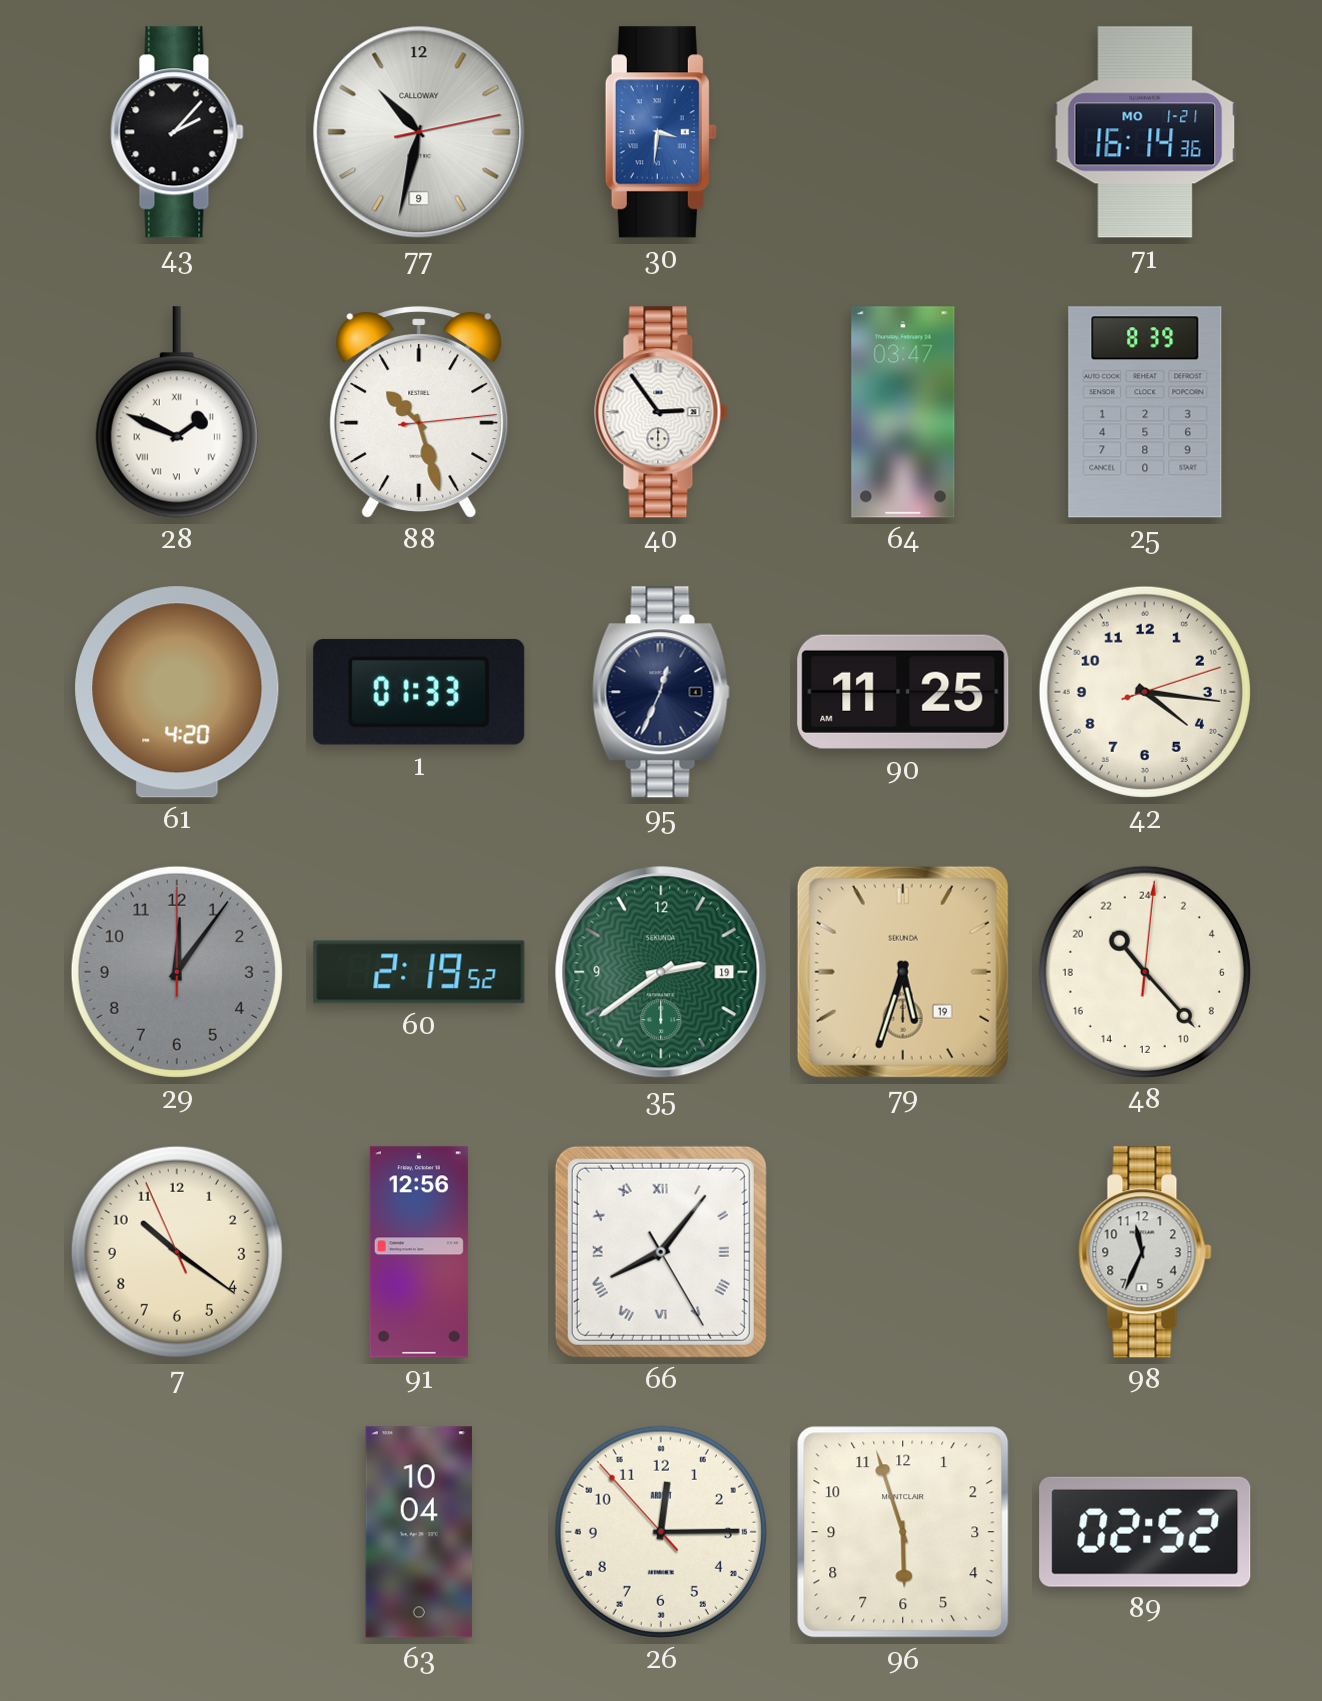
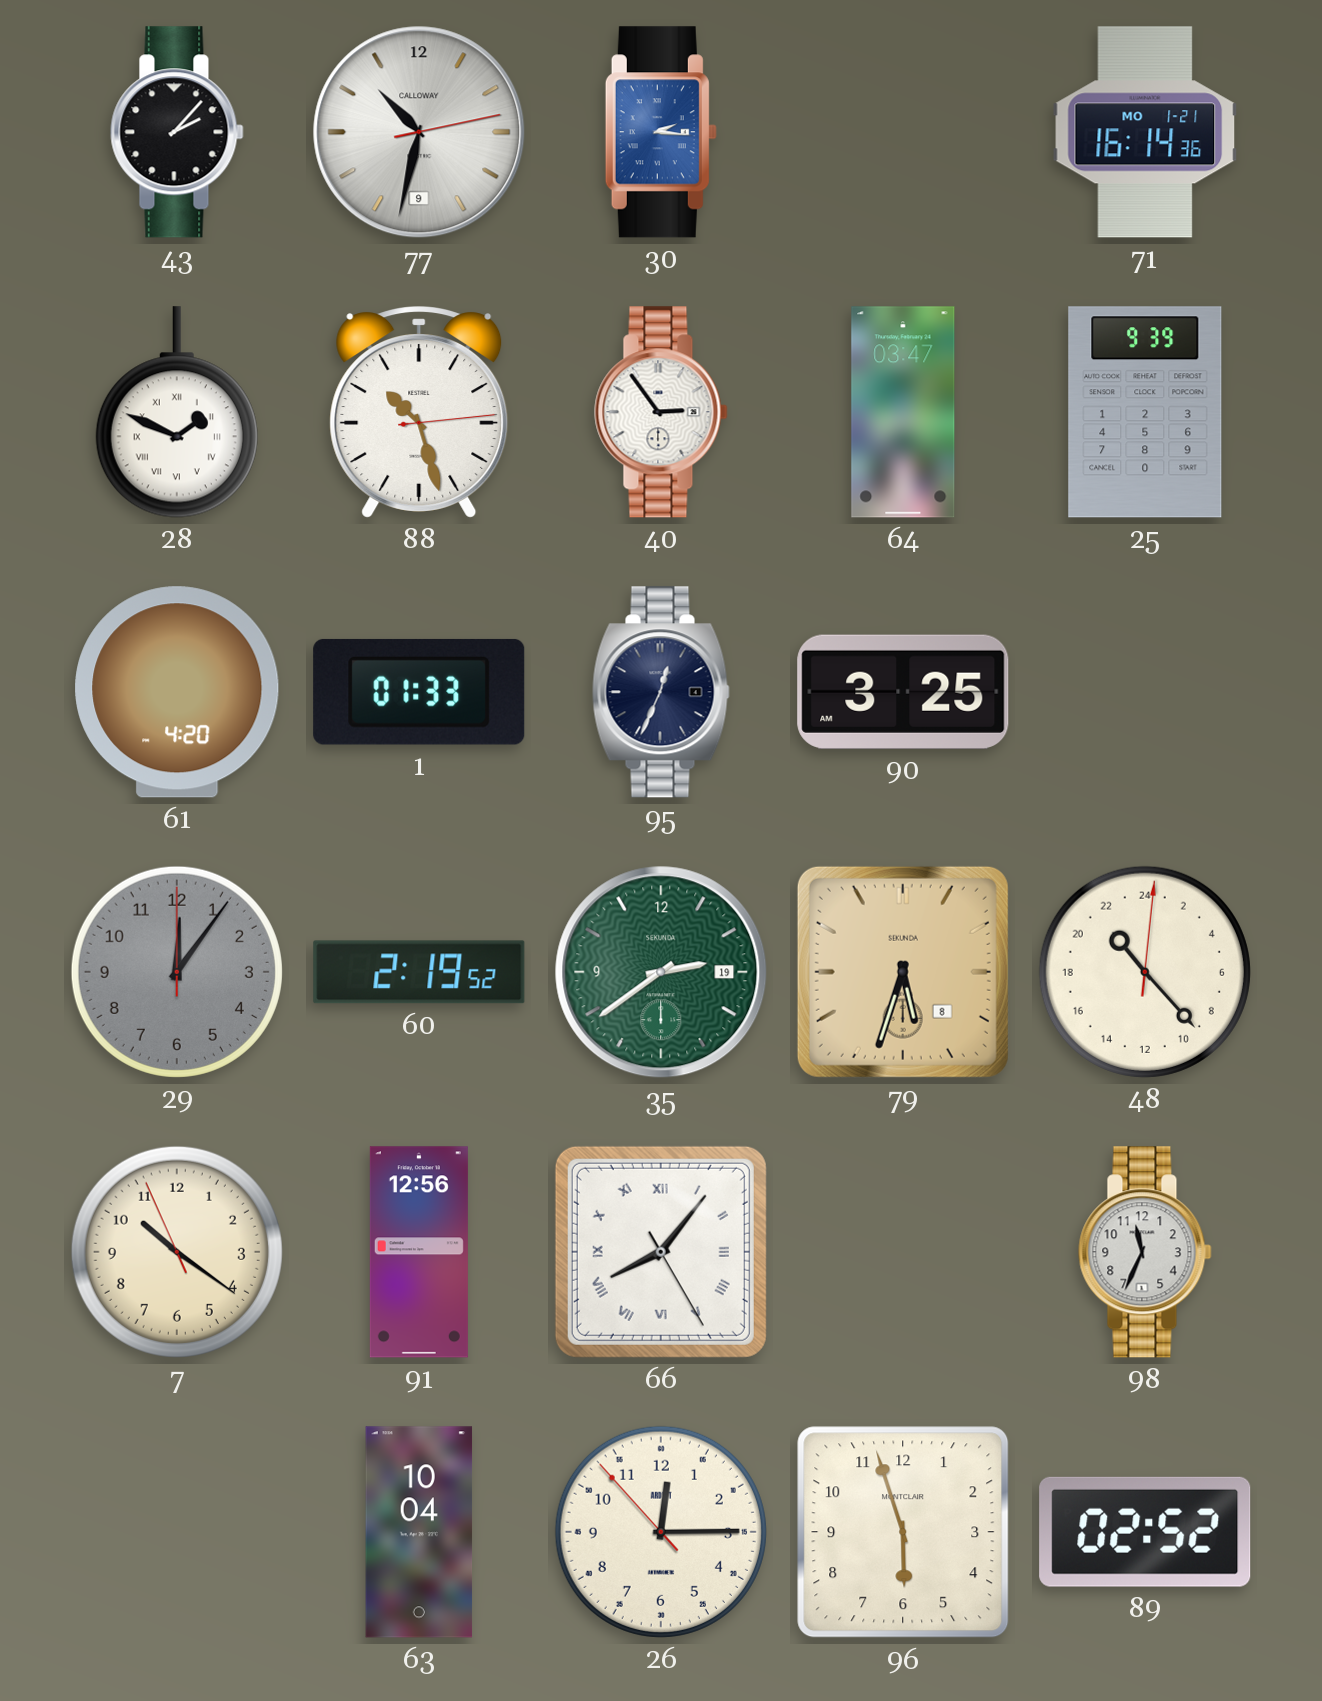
30: 3:31 -> 2:16 (661, 132)
25: 8:39 -> 9:39 (1145, 412)
90: 11:25 -> 3:25 (903, 692)
42: 4:16 -> none (1145, 692)
79 date: 19 -> 8 (903, 972)
